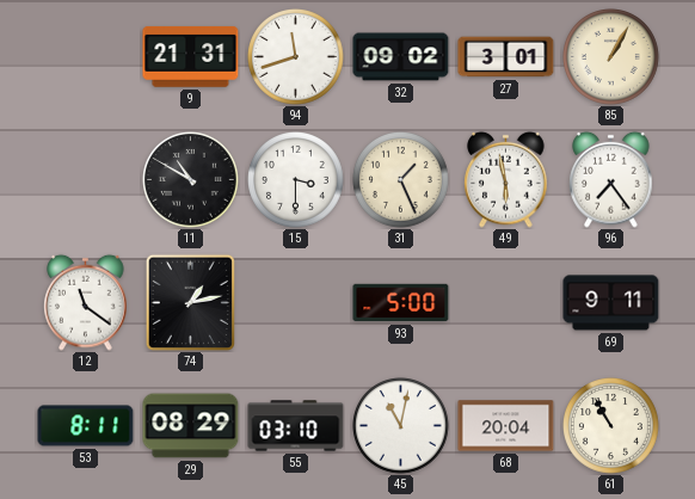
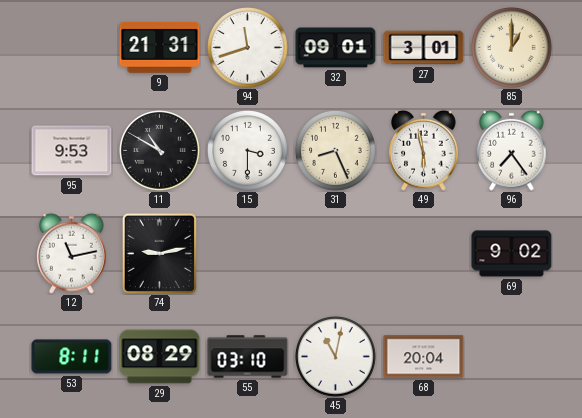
32: 09:02 -> 09:01 (336, 48)
85: 1:05 -> 1:00 (512, 48)
95: none -> 9:53 (72, 151)
31: 1:26 -> 8:26 (336, 151)
12: 11:21 -> 11:13 (72, 253)
74: 1:13 -> 9:13 (159, 253)
93: 5:00 -> none (401, 303)
69: 9:11 -> 9:02 (512, 254)
61: 10:55 -> none (611, 426)
